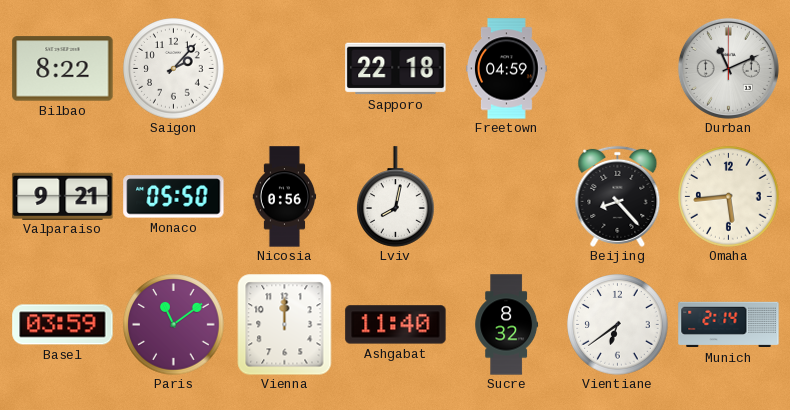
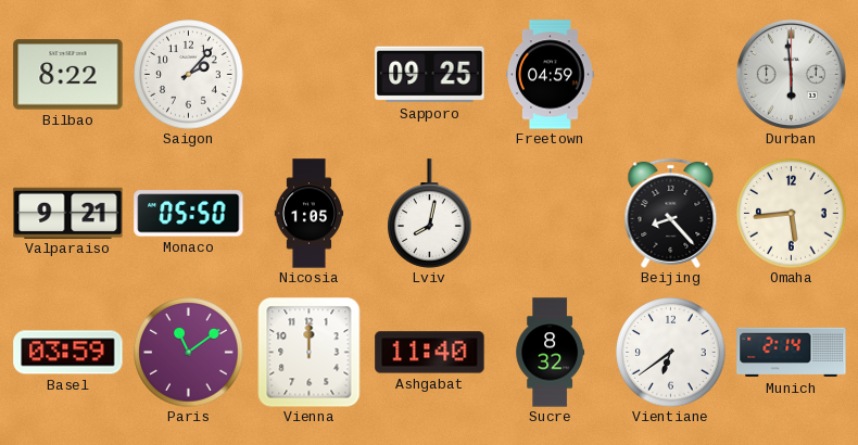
Sapporo: 22:18 -> 09:25 (430, 75)
Durban: 11:11 -> 5:59 (791, 74)
Nicosia: 0:56 -> 1:05 (310, 214)
